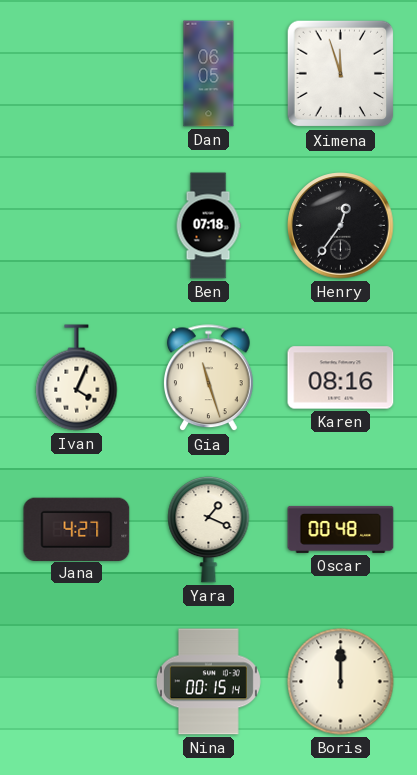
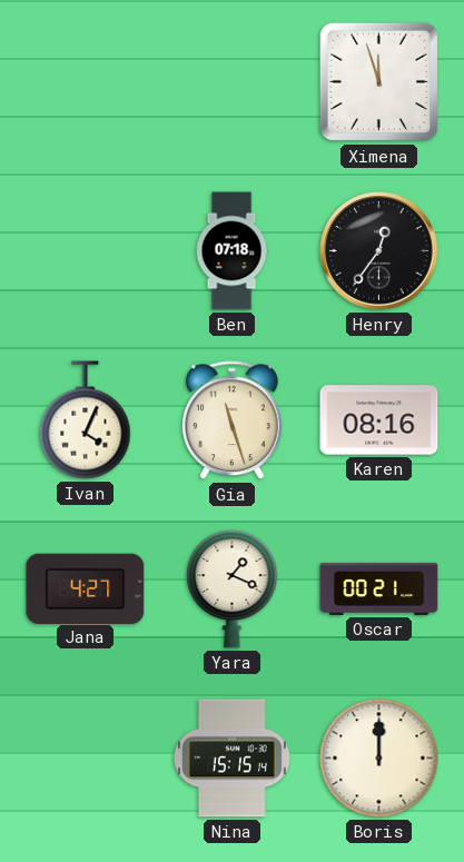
Dan: 06:05 -> none (209, 74)
Oscar: 00:48 -> 00:21 (379, 588)
Nina: 00:15 -> 15:15 (231, 759)
